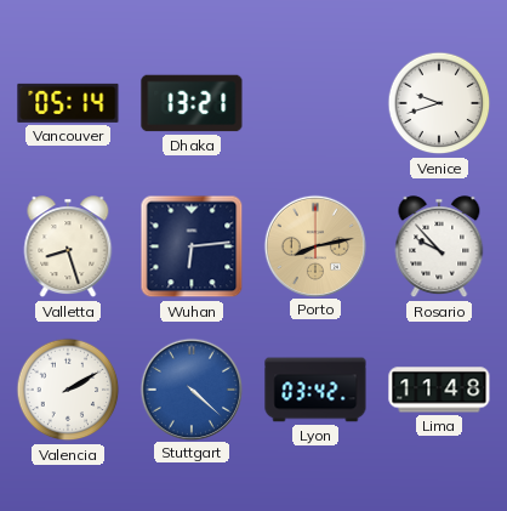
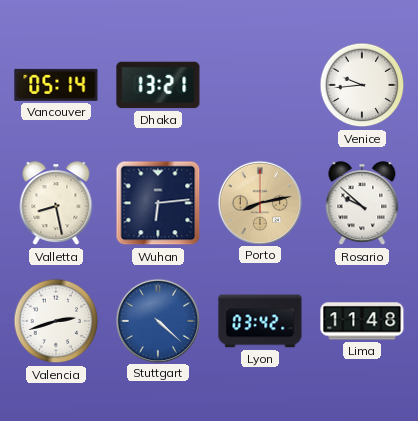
Venice: 9:42 -> 9:44 (362, 85)
Valletta: 8:27 -> 8:28 (56, 204)
Rosario: 9:53 -> 9:52 (362, 204)
Valencia: 2:10 -> 2:42 (56, 321)
